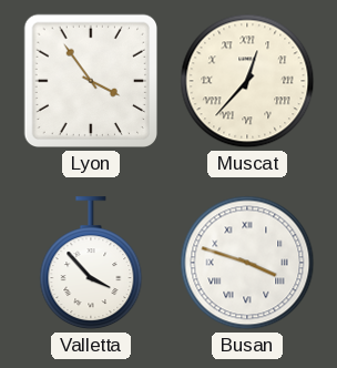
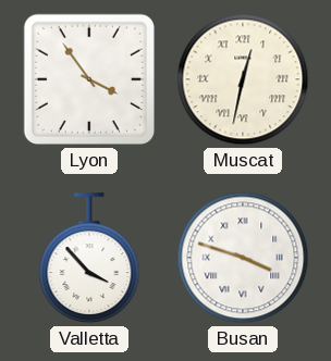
Muscat: 12:37 -> 12:32 (243, 79)
